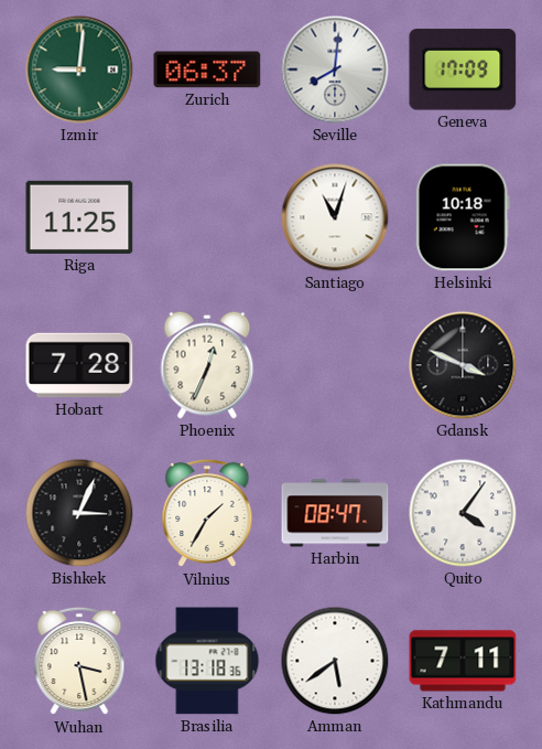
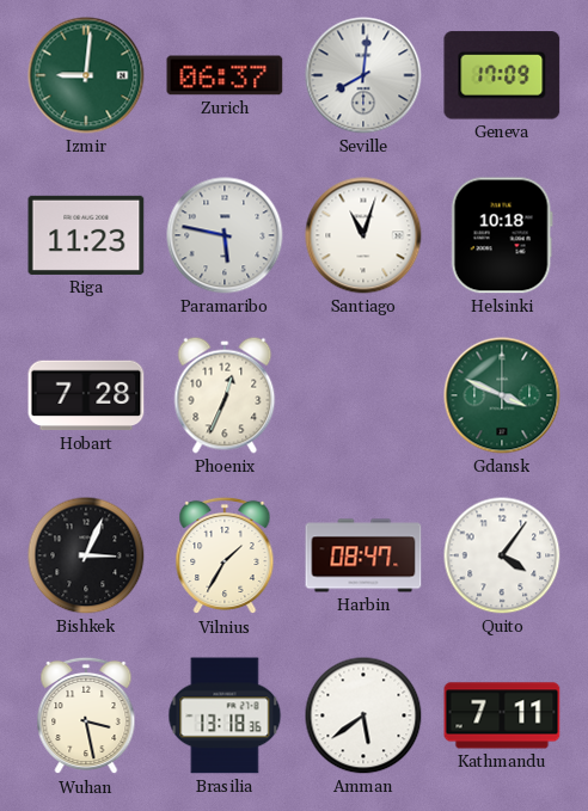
Riga: 11:25 -> 11:23 (86, 235)
Paramaribo: none -> 5:47 (225, 235)
Gdansk dial: black -> green (502, 395)
